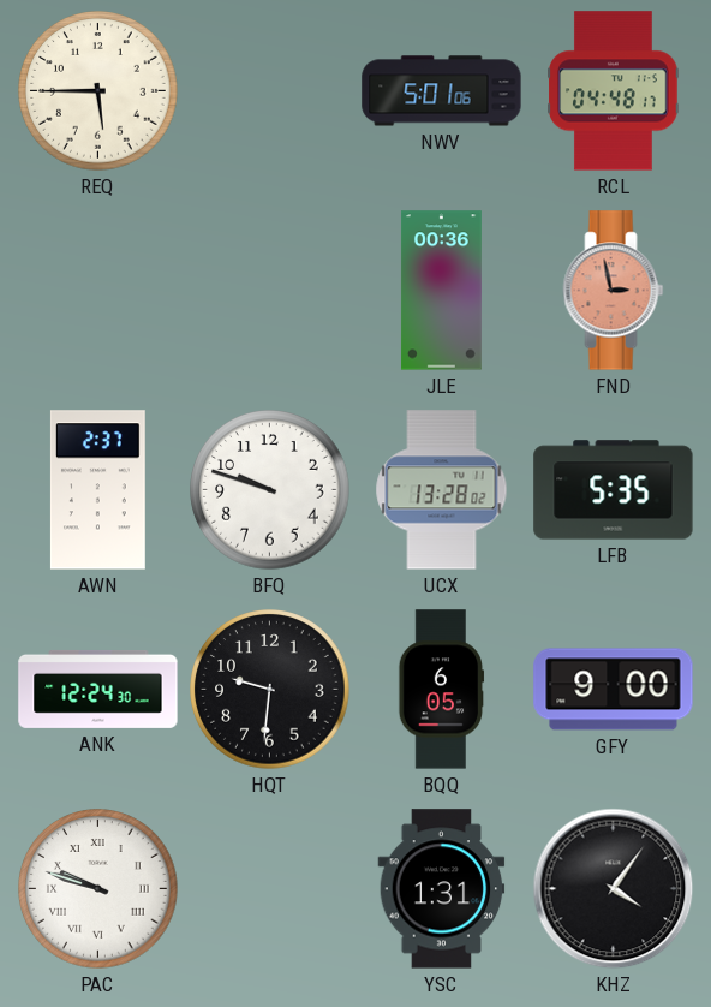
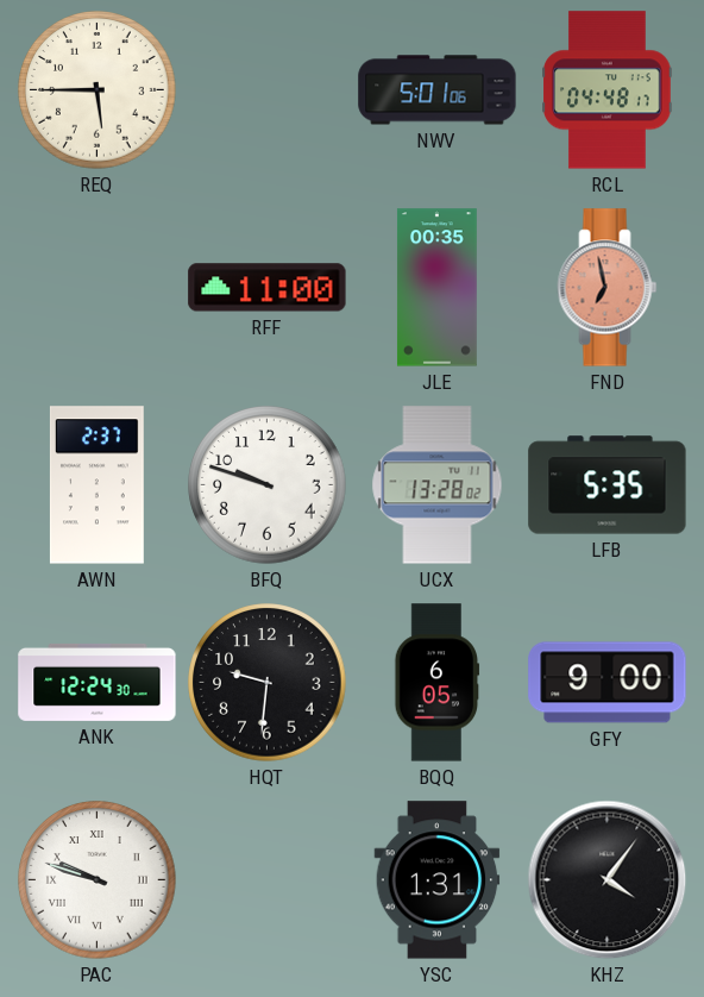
RFF: none -> 11:00 (268, 288)
JLE: 00:36 -> 00:35 (436, 288)
FND: 2:58 -> 6:58 (608, 288)
